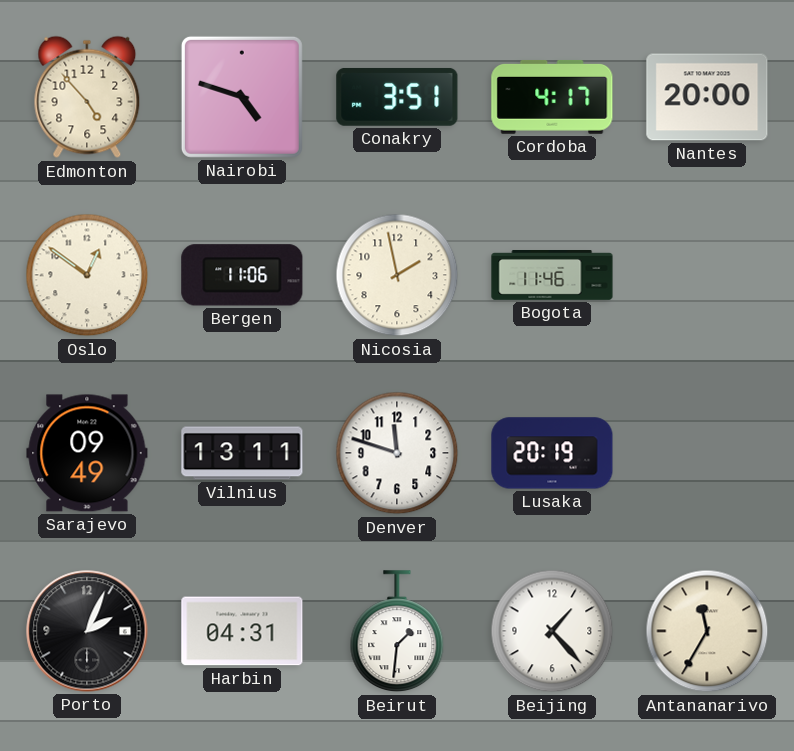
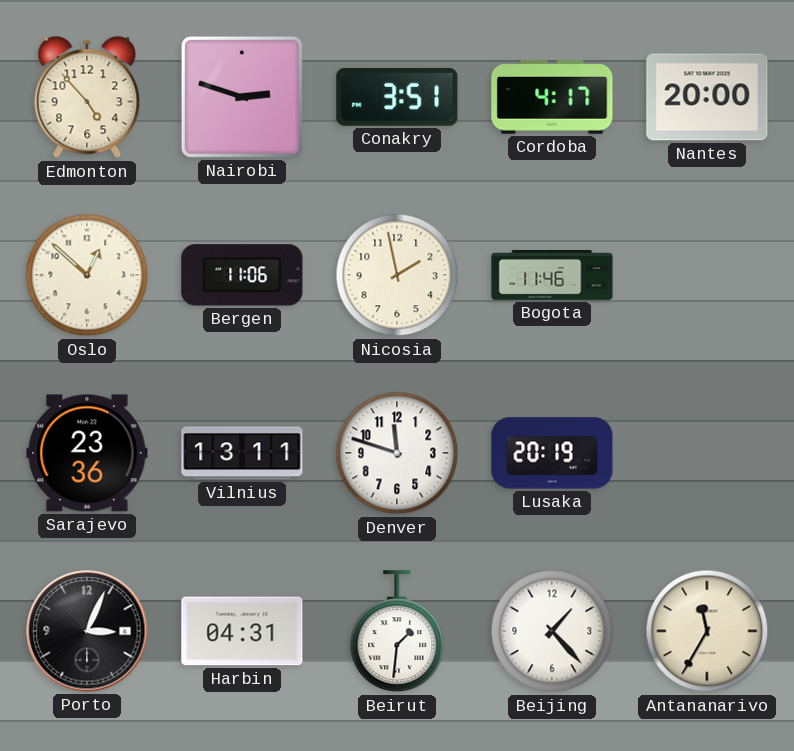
Nairobi: 4:48 -> 2:48 (242, 97)
Oslo: 12:51 -> 12:52 (87, 275)
Sarajevo: 09:49 -> 23:36 (87, 453)
Porto: 2:04 -> 3:04 (87, 631)
